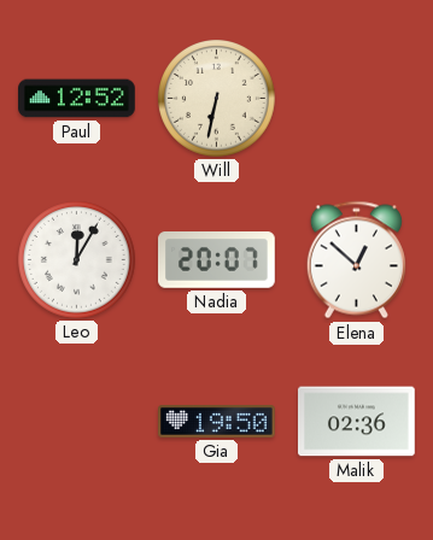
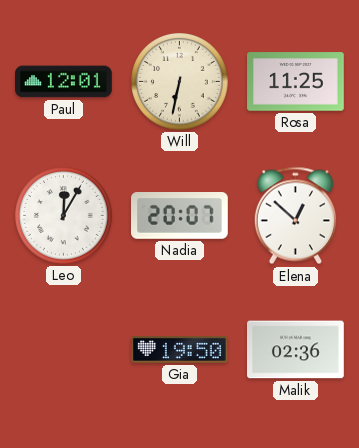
Paul: 12:52 -> 12:01 (64, 82)
Rosa: none -> 11:25 (296, 82)
